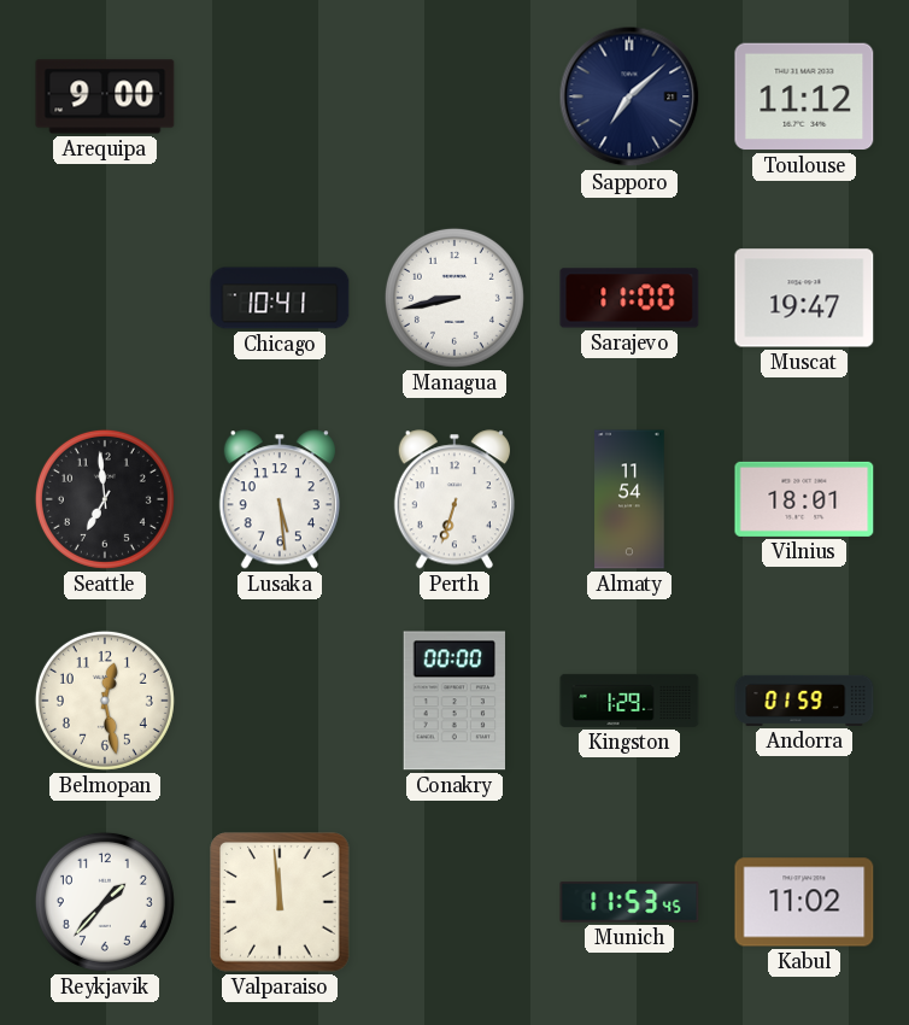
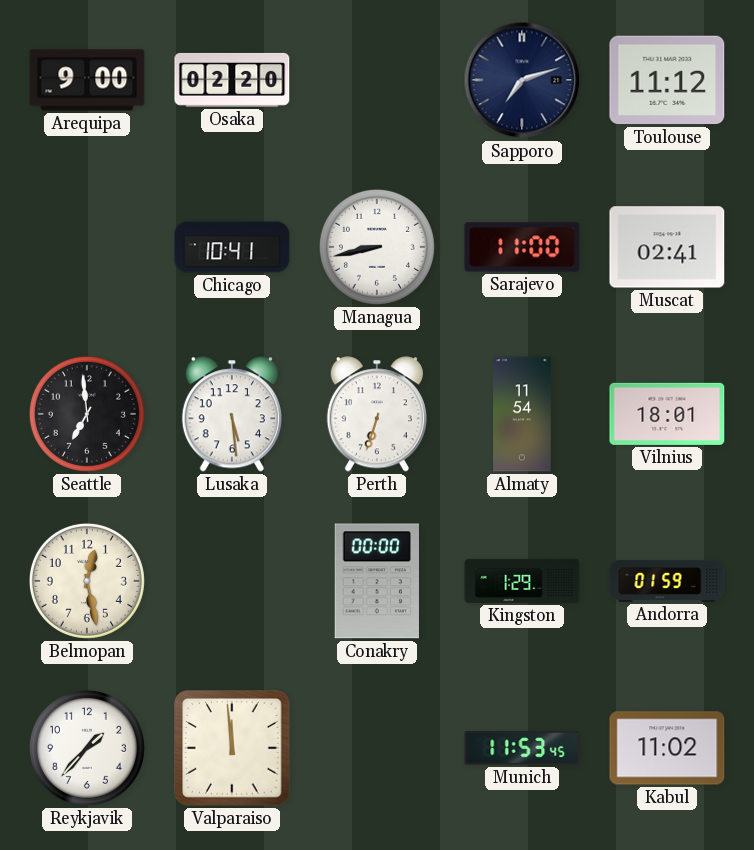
Osaka: none -> 02:20 (232, 80)
Sapporo: 7:08 -> 7:12 (522, 80)
Muscat: 19:47 -> 02:41 (667, 247)
